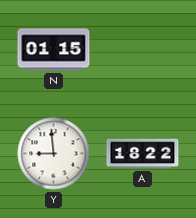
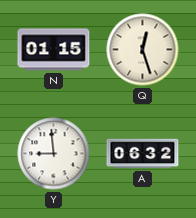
Q: none -> 12:27 (143, 50)
A: 18:22 -> 06:32 (143, 154)
